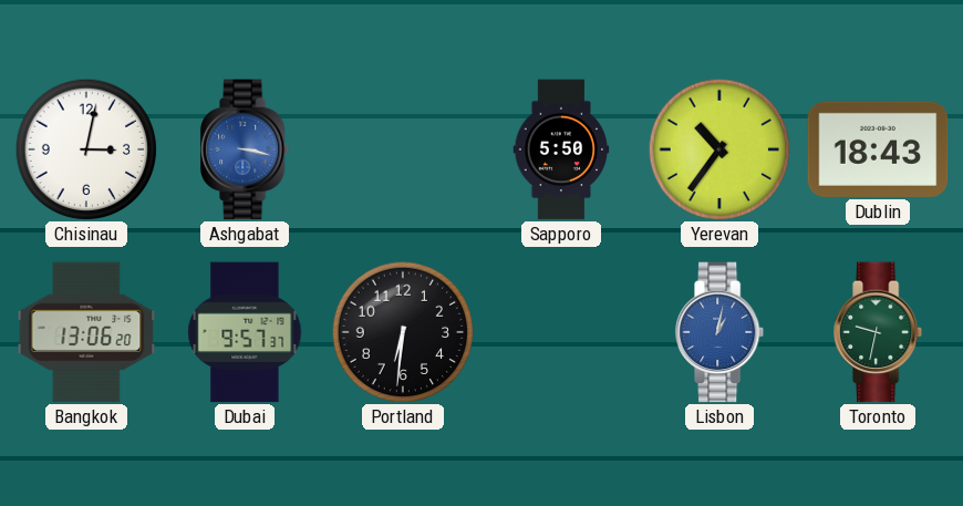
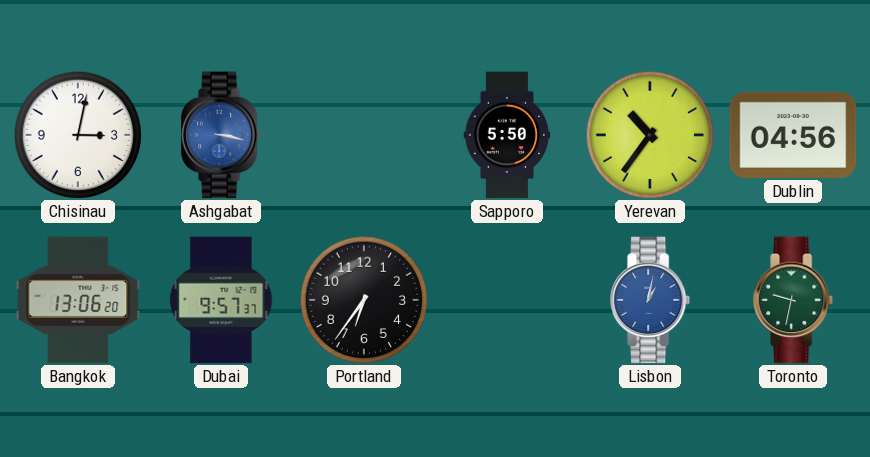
Dublin: 18:43 -> 04:56 (793, 135)
Portland: 6:31 -> 6:36 (364, 300)
